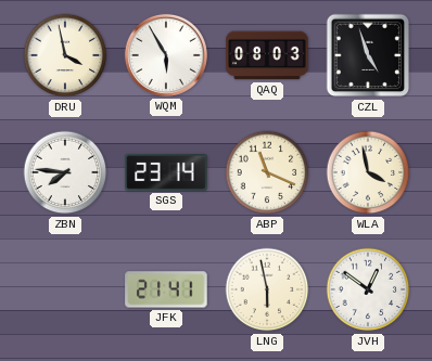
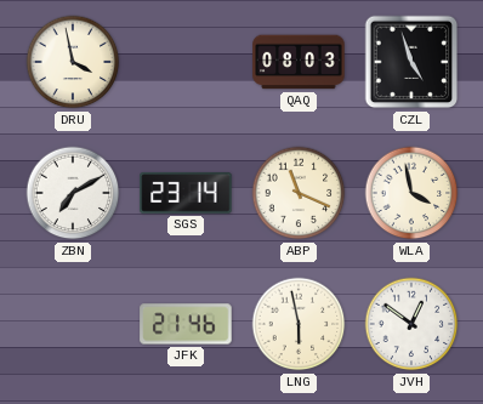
WQM: 5:55 -> none (166, 55)
ZBN: 7:46 -> 7:10 (73, 193)
JFK: 21:41 -> 21:46 (186, 324)
